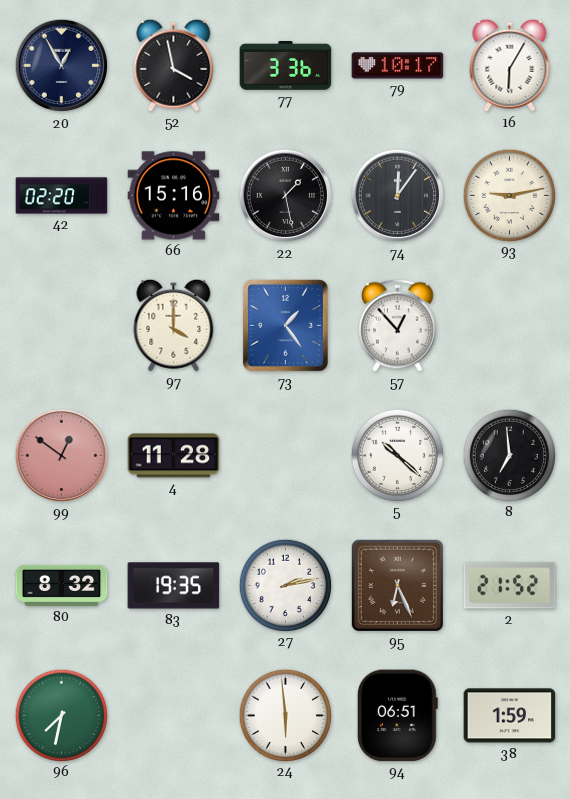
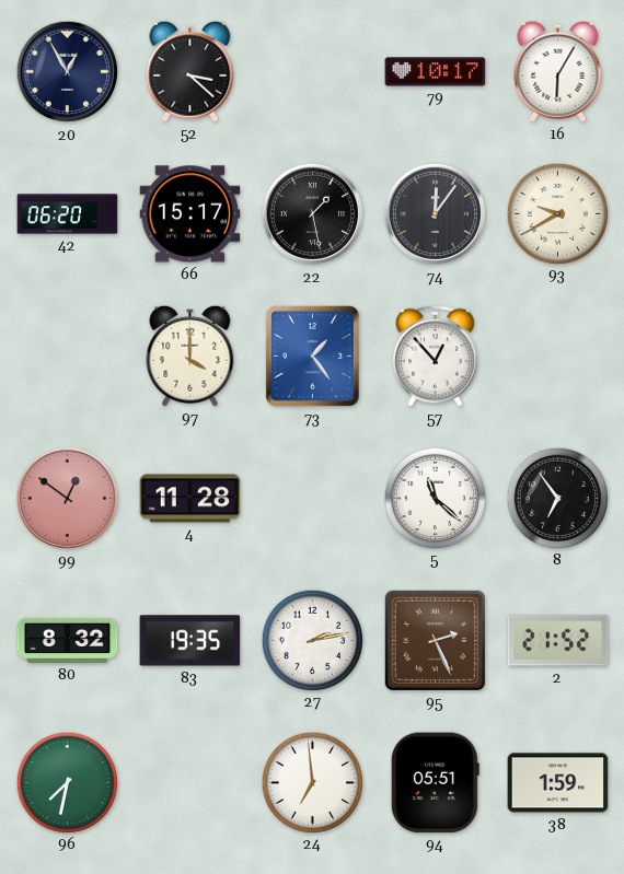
52: 3:58 -> 3:22 (190, 71)
77: 3:36 -> none (286, 66)
42: 02:20 -> 06:20 (68, 214)
66: 15:16 -> 15:17 (190, 214)
93: 9:13 -> 9:40 (557, 213)
5: 10:22 -> 11:22 (435, 498)
8: 6:59 -> 6:54 (557, 498)
95: 6:26 -> 2:26 (435, 640)
24: 5:59 -> 6:59 (312, 782)
94: 06:51 -> 05:51 (435, 783)
